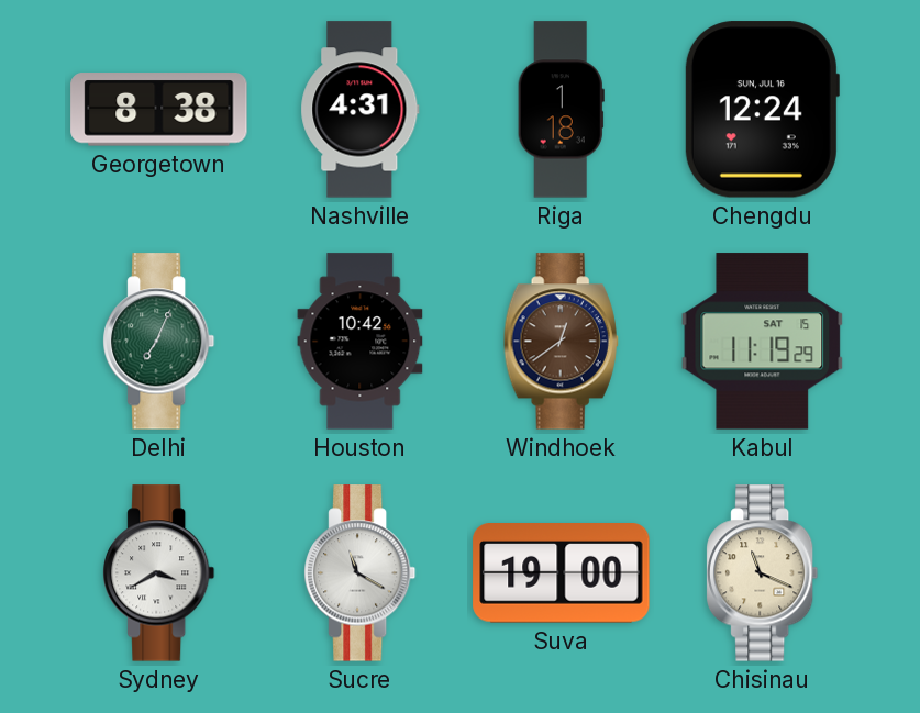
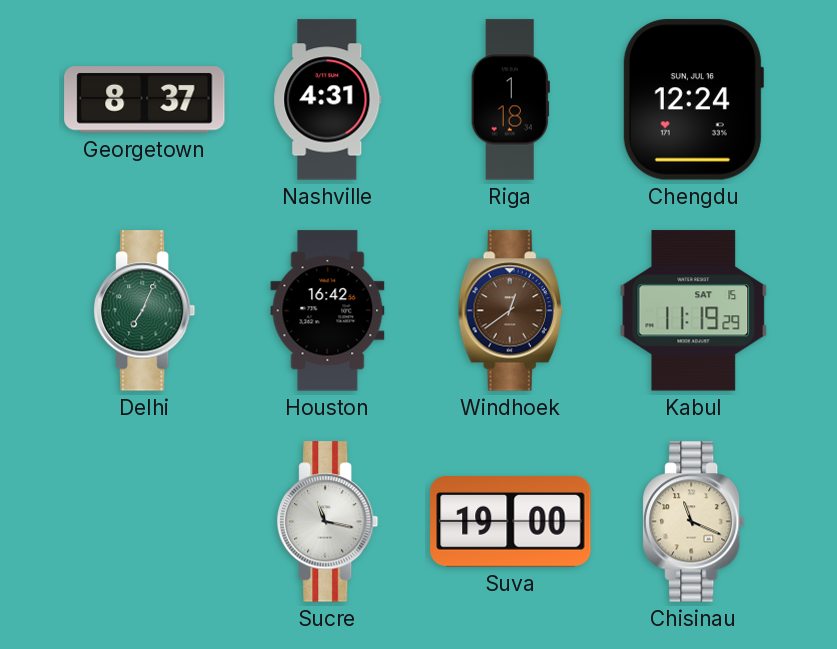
Georgetown: 8:38 -> 8:37 (145, 100)
Houston: 10:42 -> 16:42 (328, 311)
Sydney: 3:40 -> none (159, 573)
Sucre: 11:20 -> 11:17 (328, 522)
